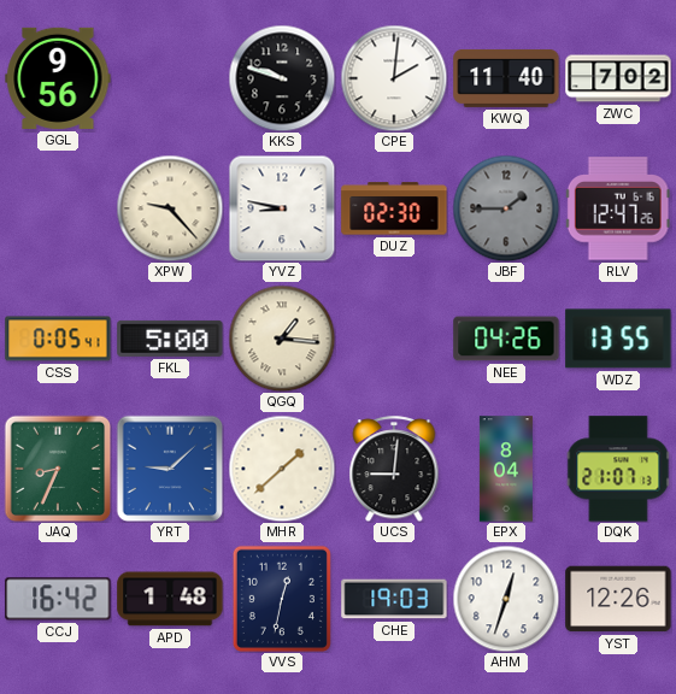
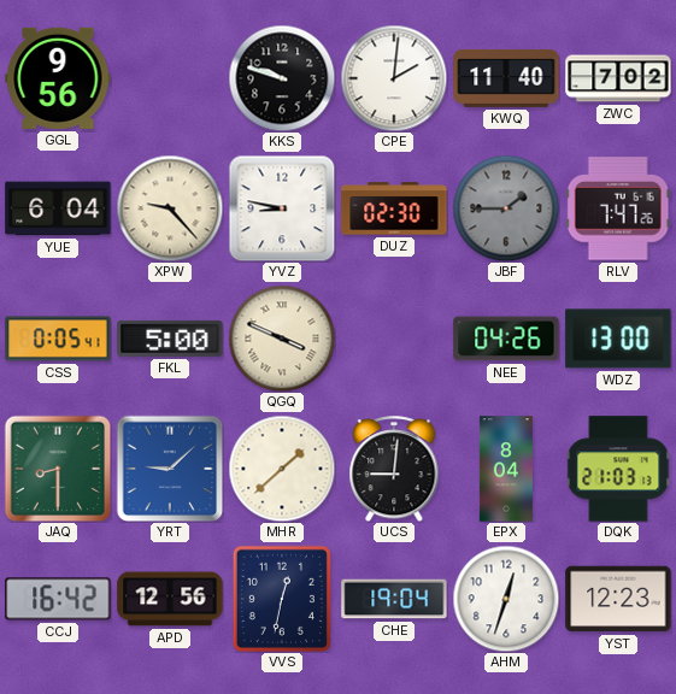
YUE: none -> 6:04 (58, 208)
RLV: 12:47 -> 7:47 (618, 208)
QGQ: 1:16 -> 3:49 (282, 339)
WDZ: 13:55 -> 13:00 (618, 339)
JAQ: 8:34 -> 8:30 (58, 469)
DQK: 21:07 -> 21:03 (618, 469)
APD: 1:48 -> 12:56 (170, 599)
CHE: 19:03 -> 19:04 (394, 599)
YST: 12:26 -> 12:23 (618, 599)
